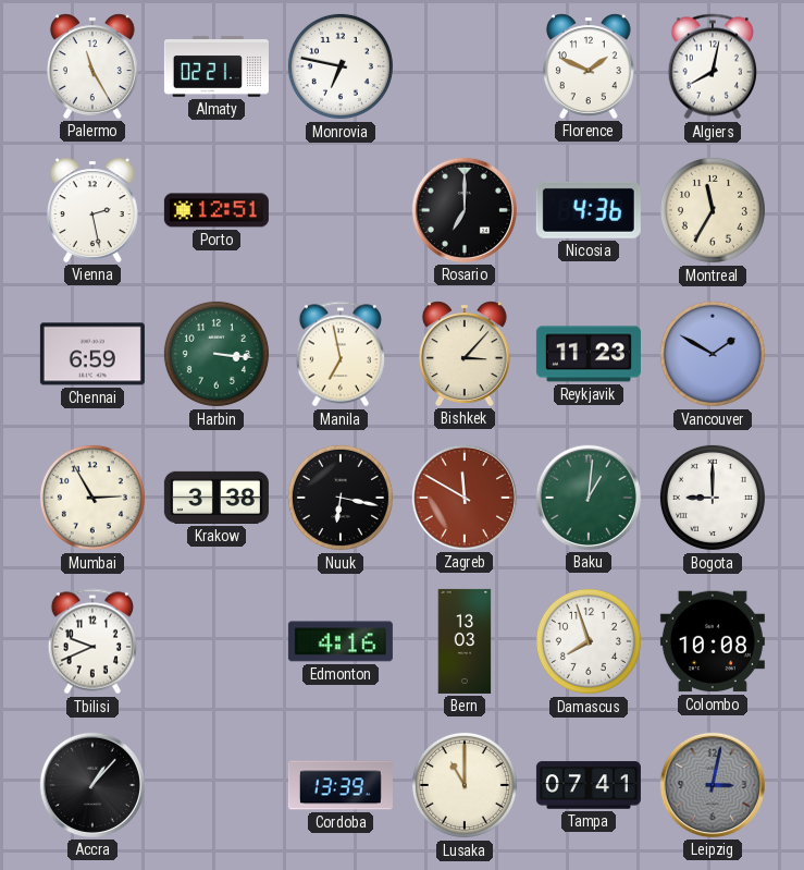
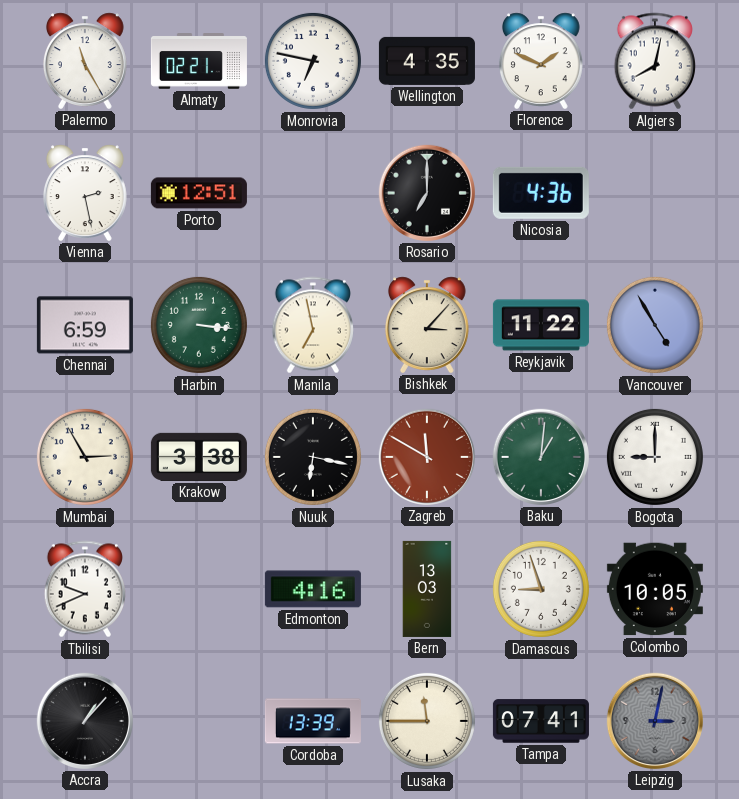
Wellington: none -> 4:35 (427, 61)
Montreal: 11:35 -> none (713, 210)
Reykjavik: 11:23 -> 11:22 (541, 325)
Vancouver: 1:50 -> 4:55 (655, 325)
Damascus: 7:57 -> 8:57 (541, 589)
Colombo: 10:08 -> 10:05 (655, 589)
Lusaka: 11:00 -> 11:45 (427, 721)
